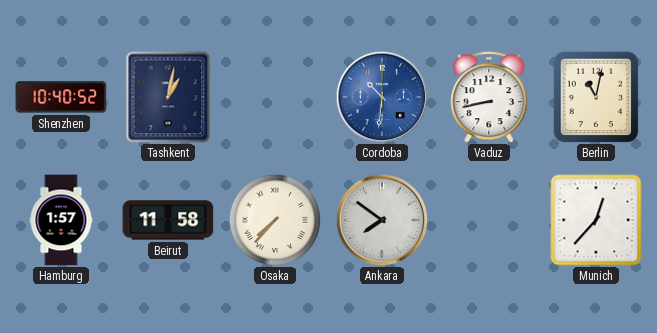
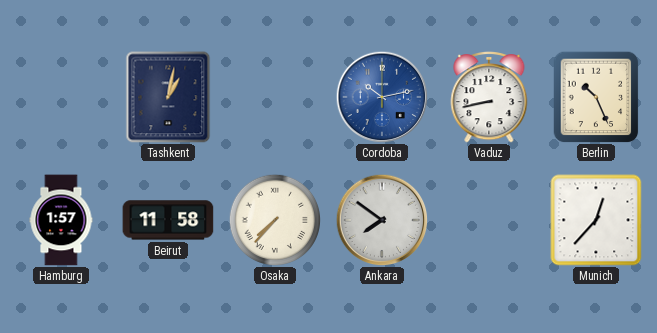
Shenzhen: 10:40 -> none (61, 97)
Cordoba: 10:31 -> 10:13 (382, 97)
Berlin: 11:02 -> 10:26 (596, 97)
